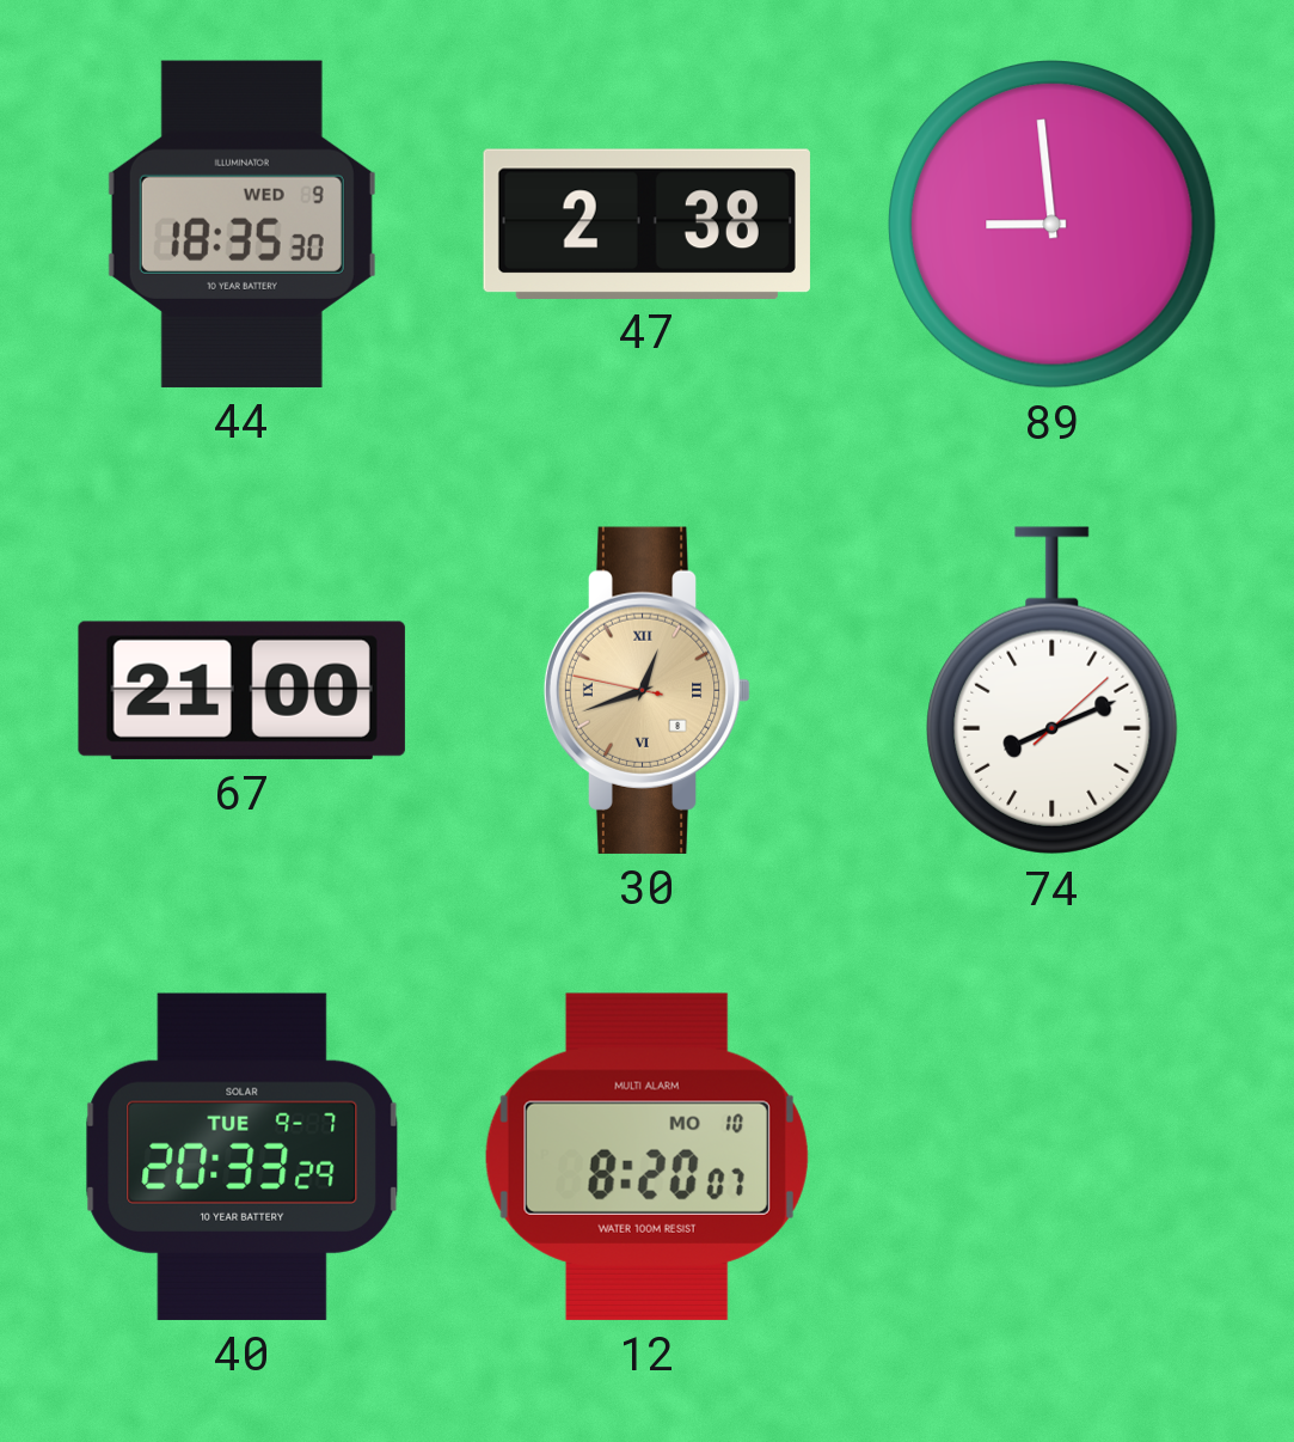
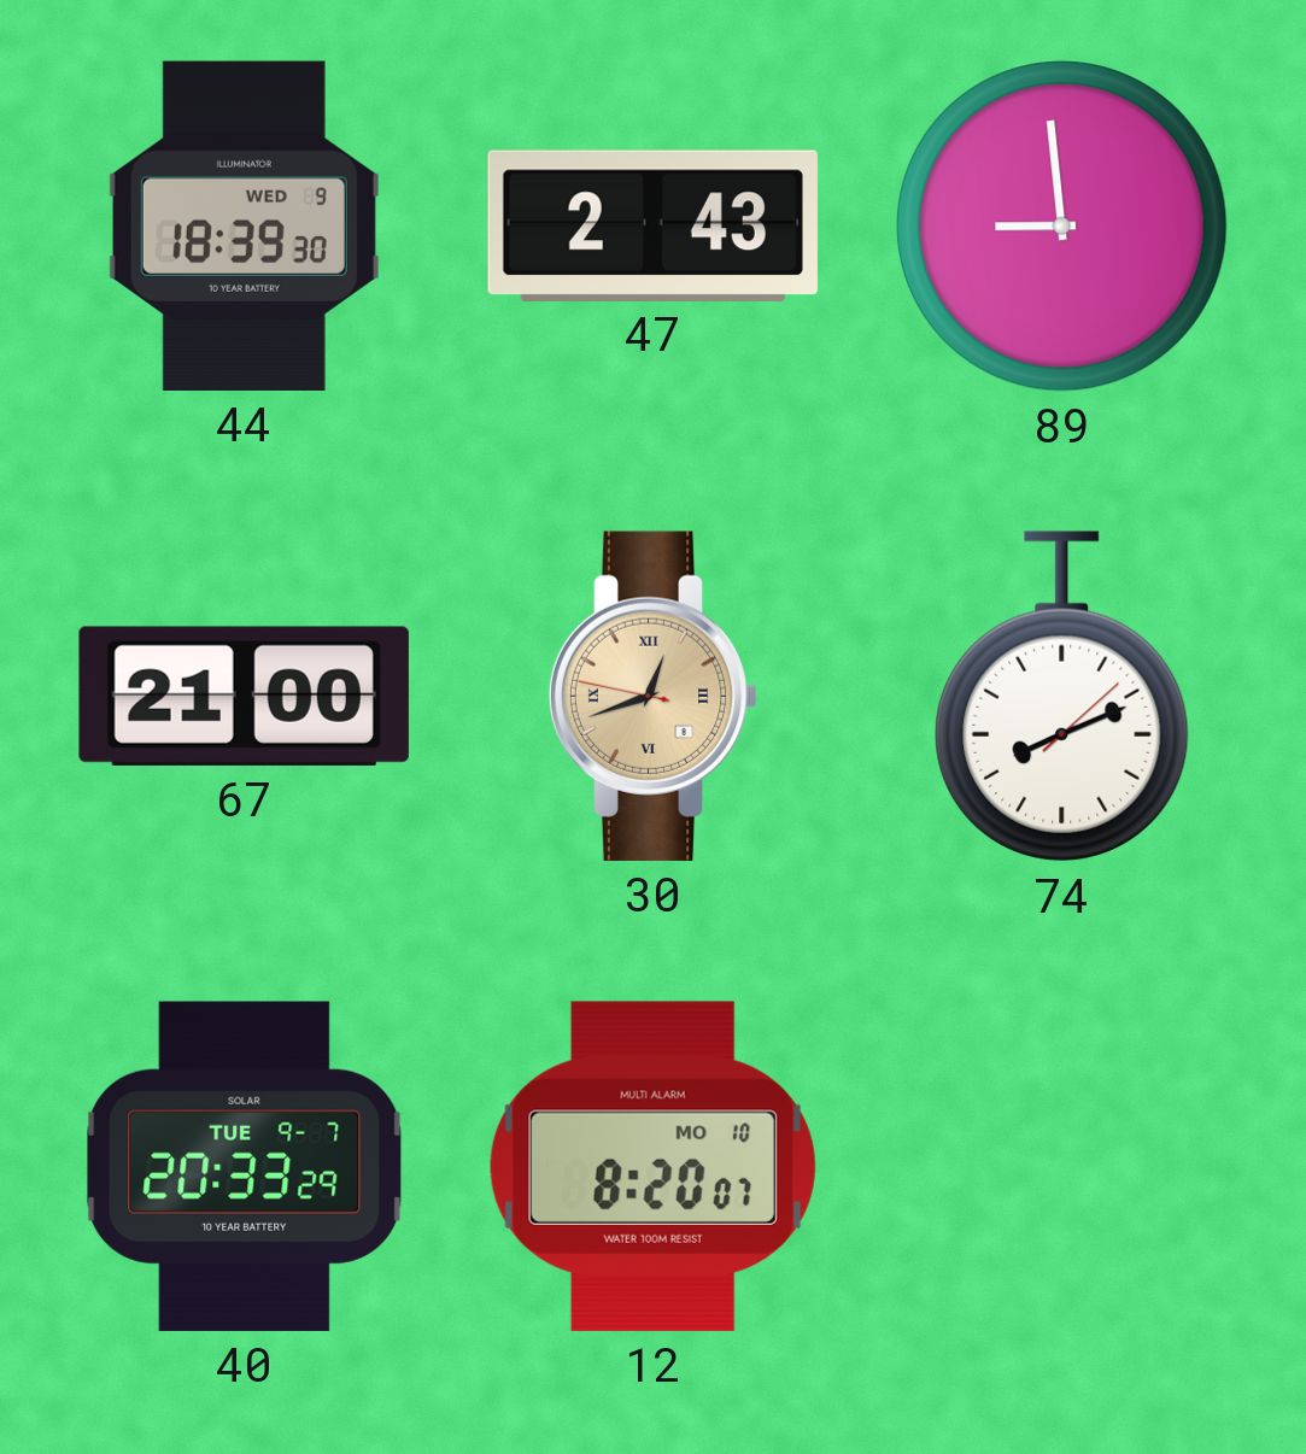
44: 18:35 -> 18:39 (244, 225)
47: 2:38 -> 2:43 (652, 225)
